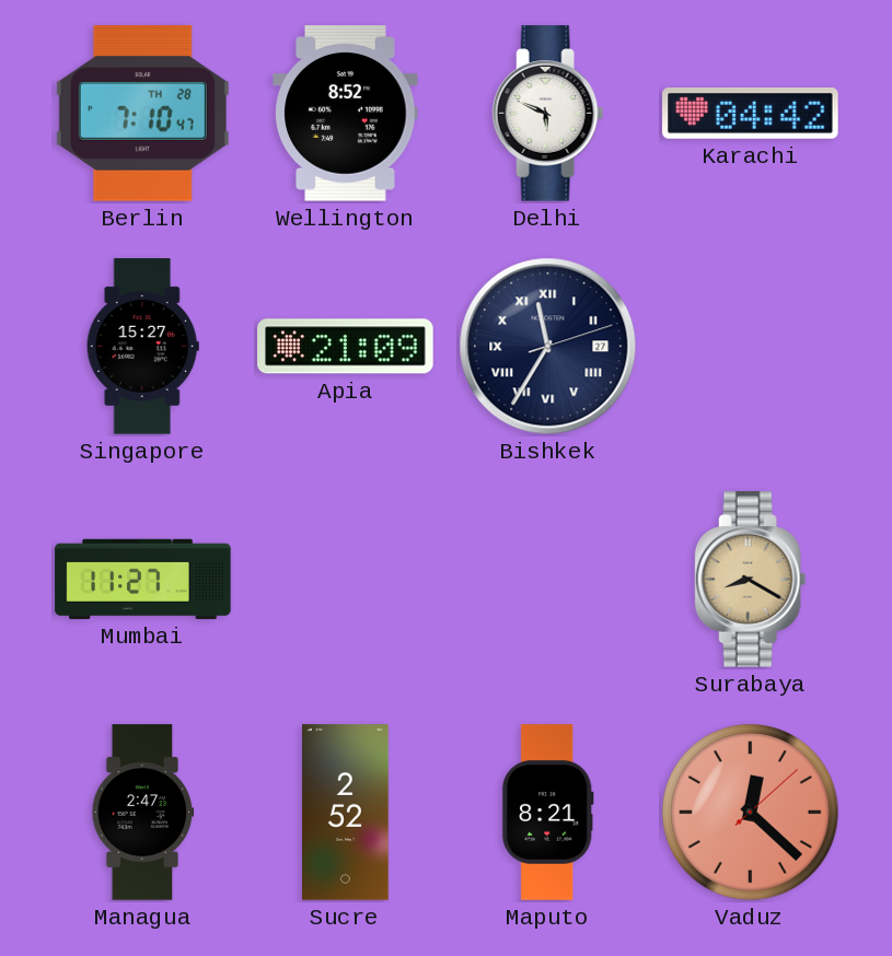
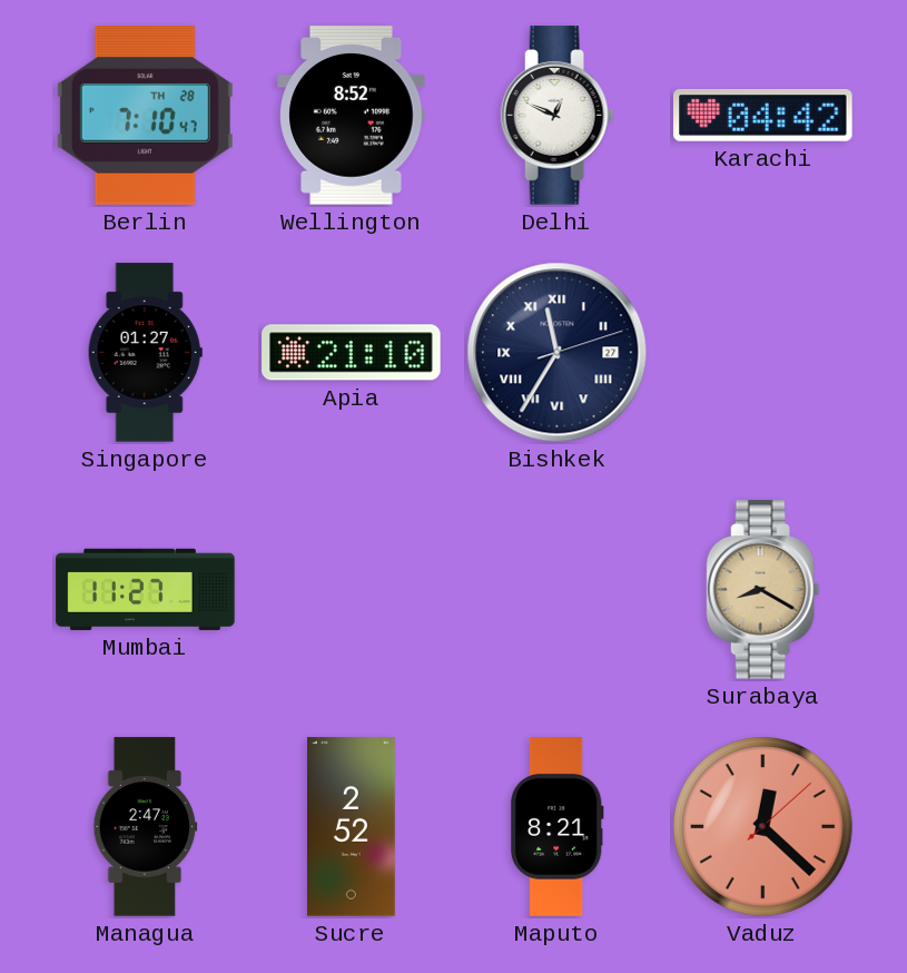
Delhi: 5:49 -> 12:49 (558, 116)
Singapore: 15:27 -> 01:27 (145, 353)
Apia: 21:09 -> 21:10 (352, 353)
